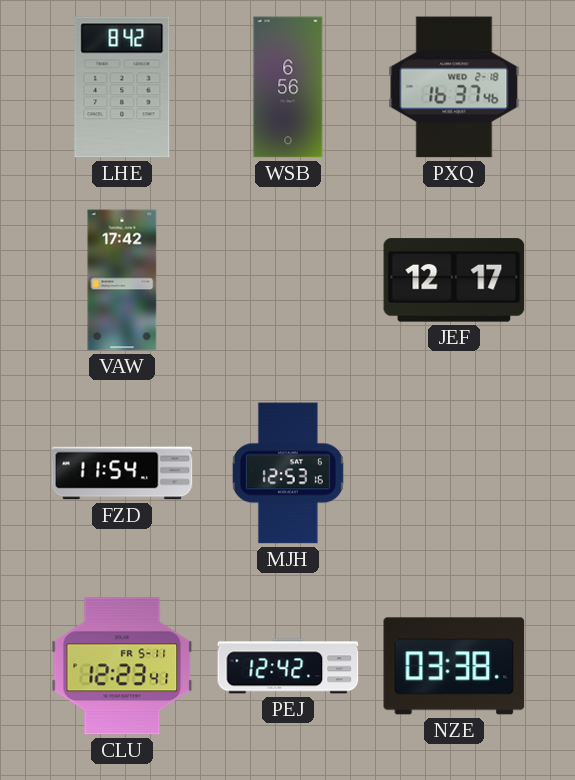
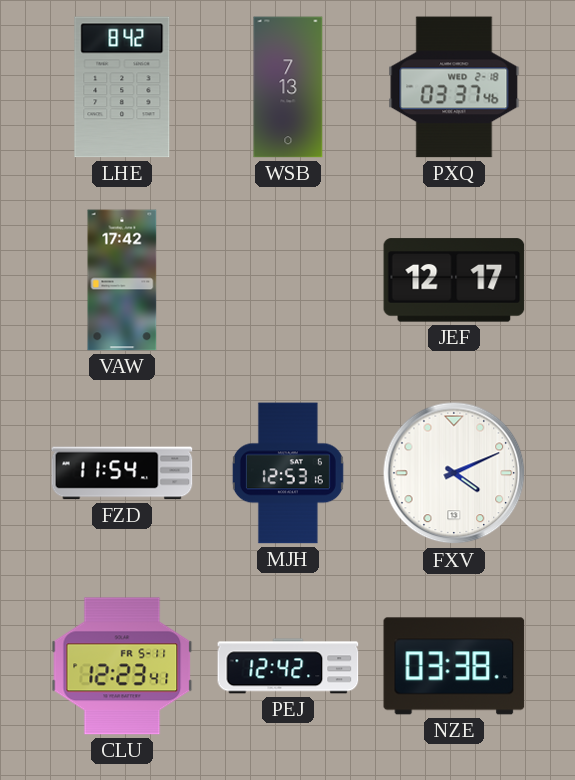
WSB: 6:56 -> 7:13 (288, 87)
PXQ: 16:37 -> 03:37 (454, 87)
FXV: none -> 4:11 (454, 473)
